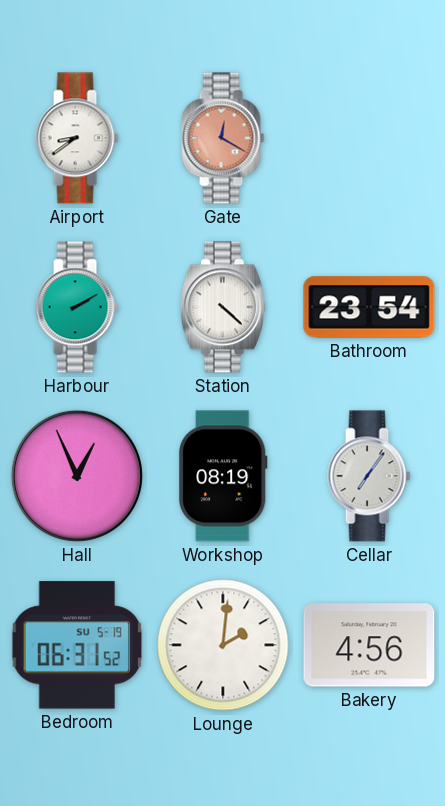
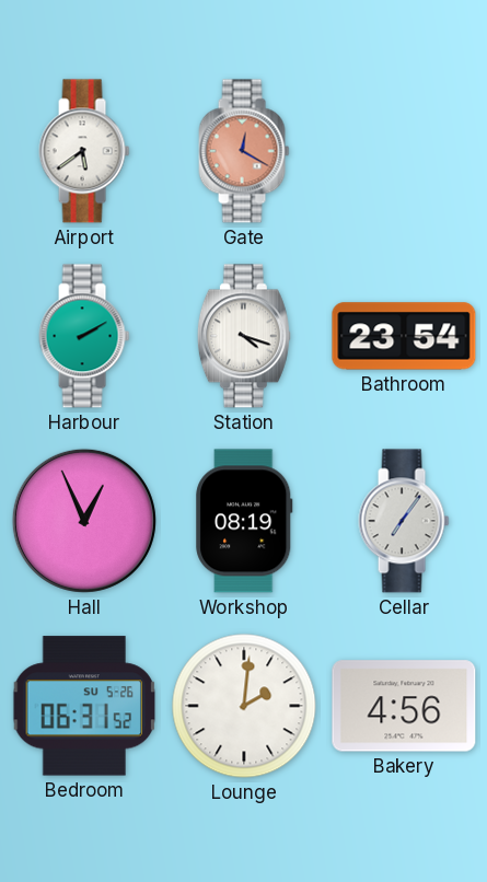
Airport: 8:39 -> 5:39 (84, 151)
Station: 4:22 -> 4:18 (244, 336)
Bedroom date: SU 5-19 -> SU 5-26 (84, 706)
